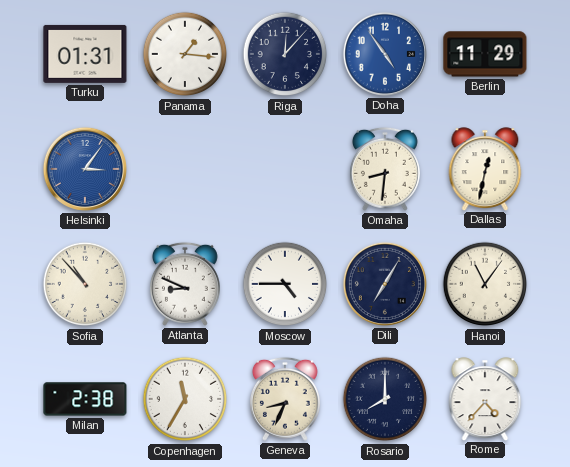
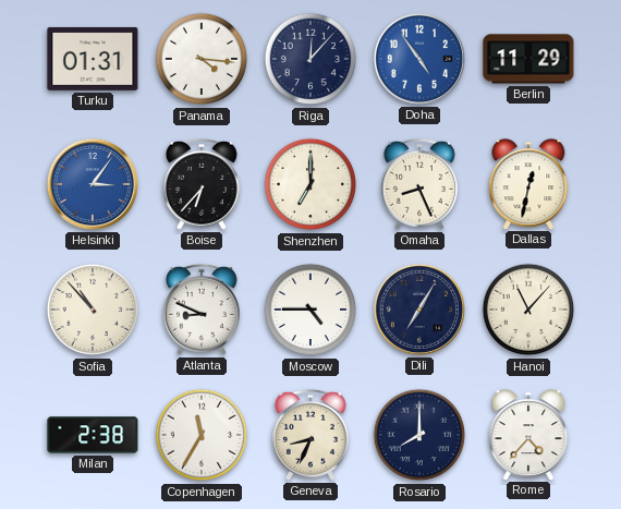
Panama: 1:16 -> 4:16 (202, 59)
Boise: none -> 6:37 (202, 184)
Shenzhen: none -> 7:00 (310, 184)
Omaha: 8:31 -> 8:26 (419, 184)
Hanoi: 11:06 -> 11:07 (528, 310)
